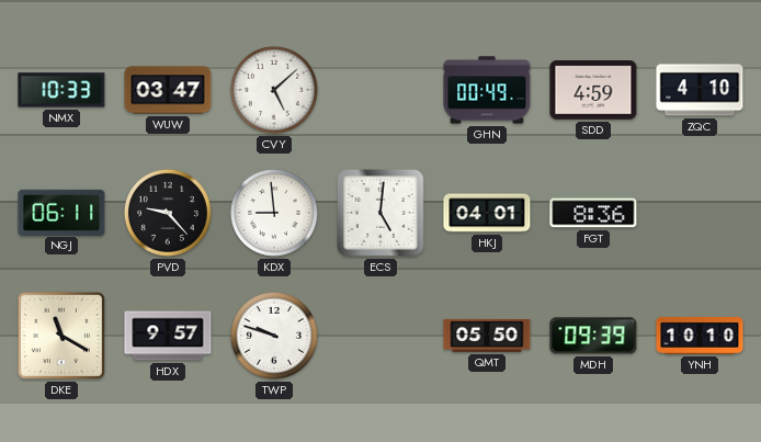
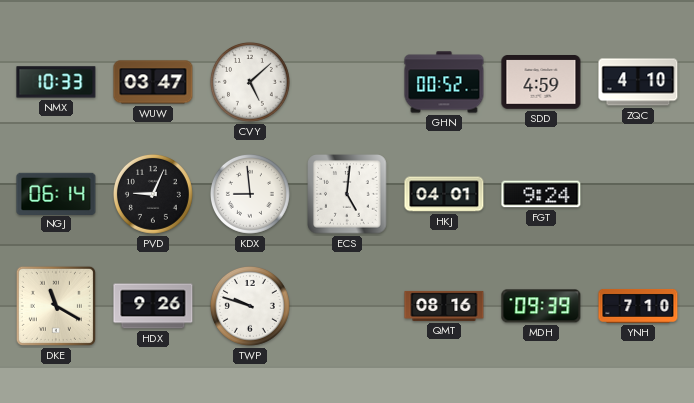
GHN: 00:49 -> 00:52 (444, 82)
NGJ: 06:11 -> 06:14 (56, 193)
PVD: 9:23 -> 9:04 (153, 194)
FGT: 8:36 -> 9:24 (541, 194)
HDX: 9:57 -> 9:26 (153, 306)
QMT: 05:50 -> 08:16 (444, 306)
YNH: 10:10 -> 7:10 (638, 306)
